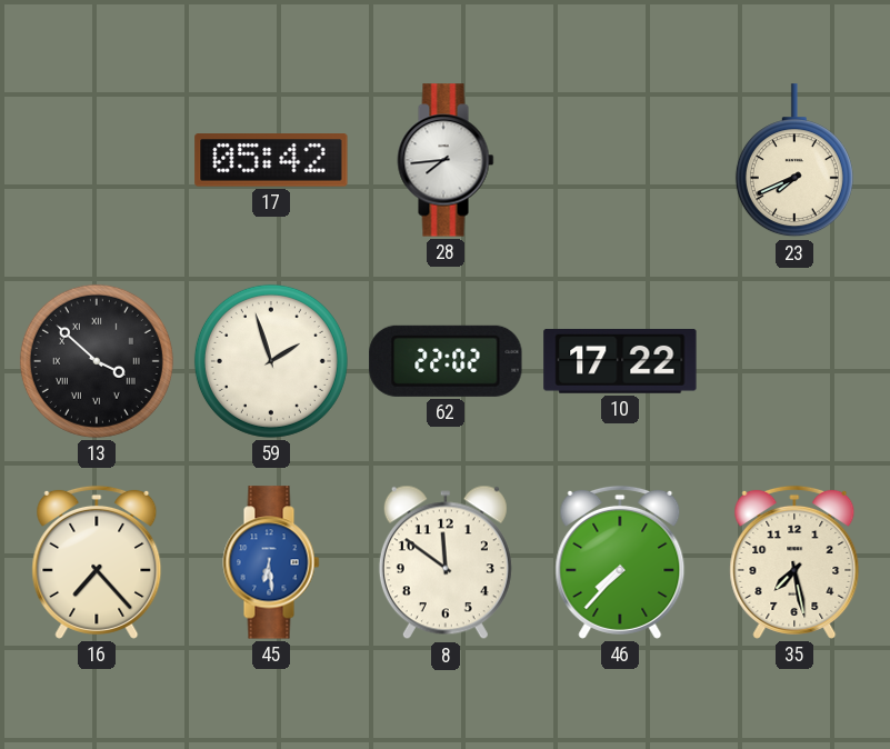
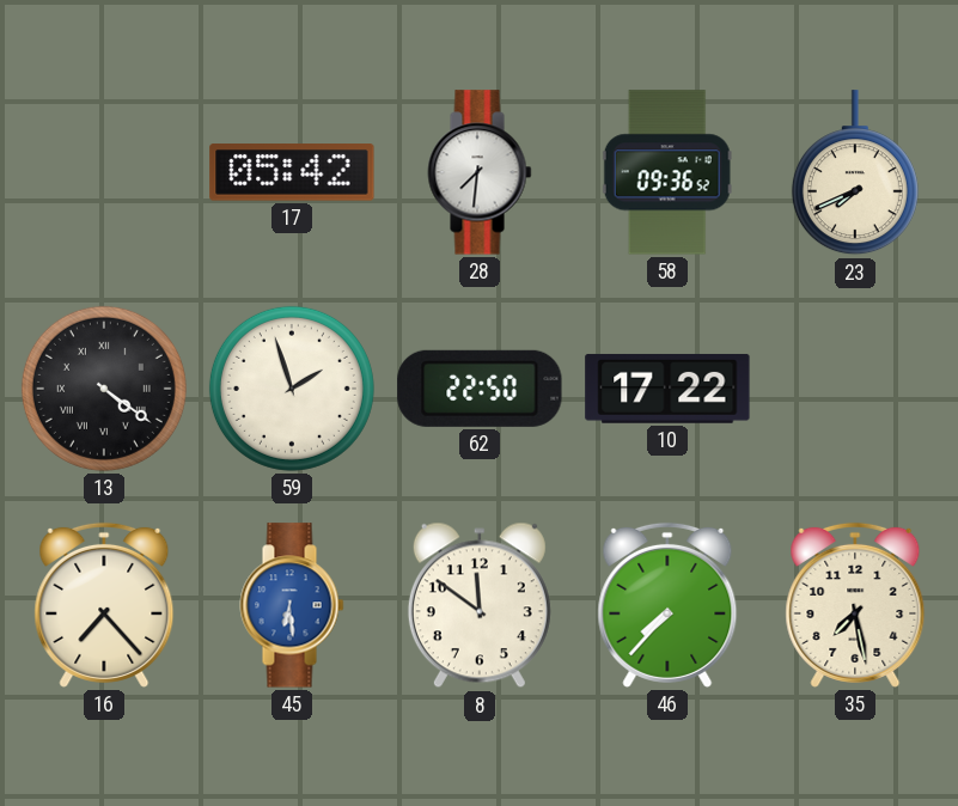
28: 7:44 -> 7:31 (480, 172)
58: none -> 09:36 (667, 172)
13: 3:52 -> 4:21 (104, 389)
62: 22:02 -> 22:50 (480, 389)
